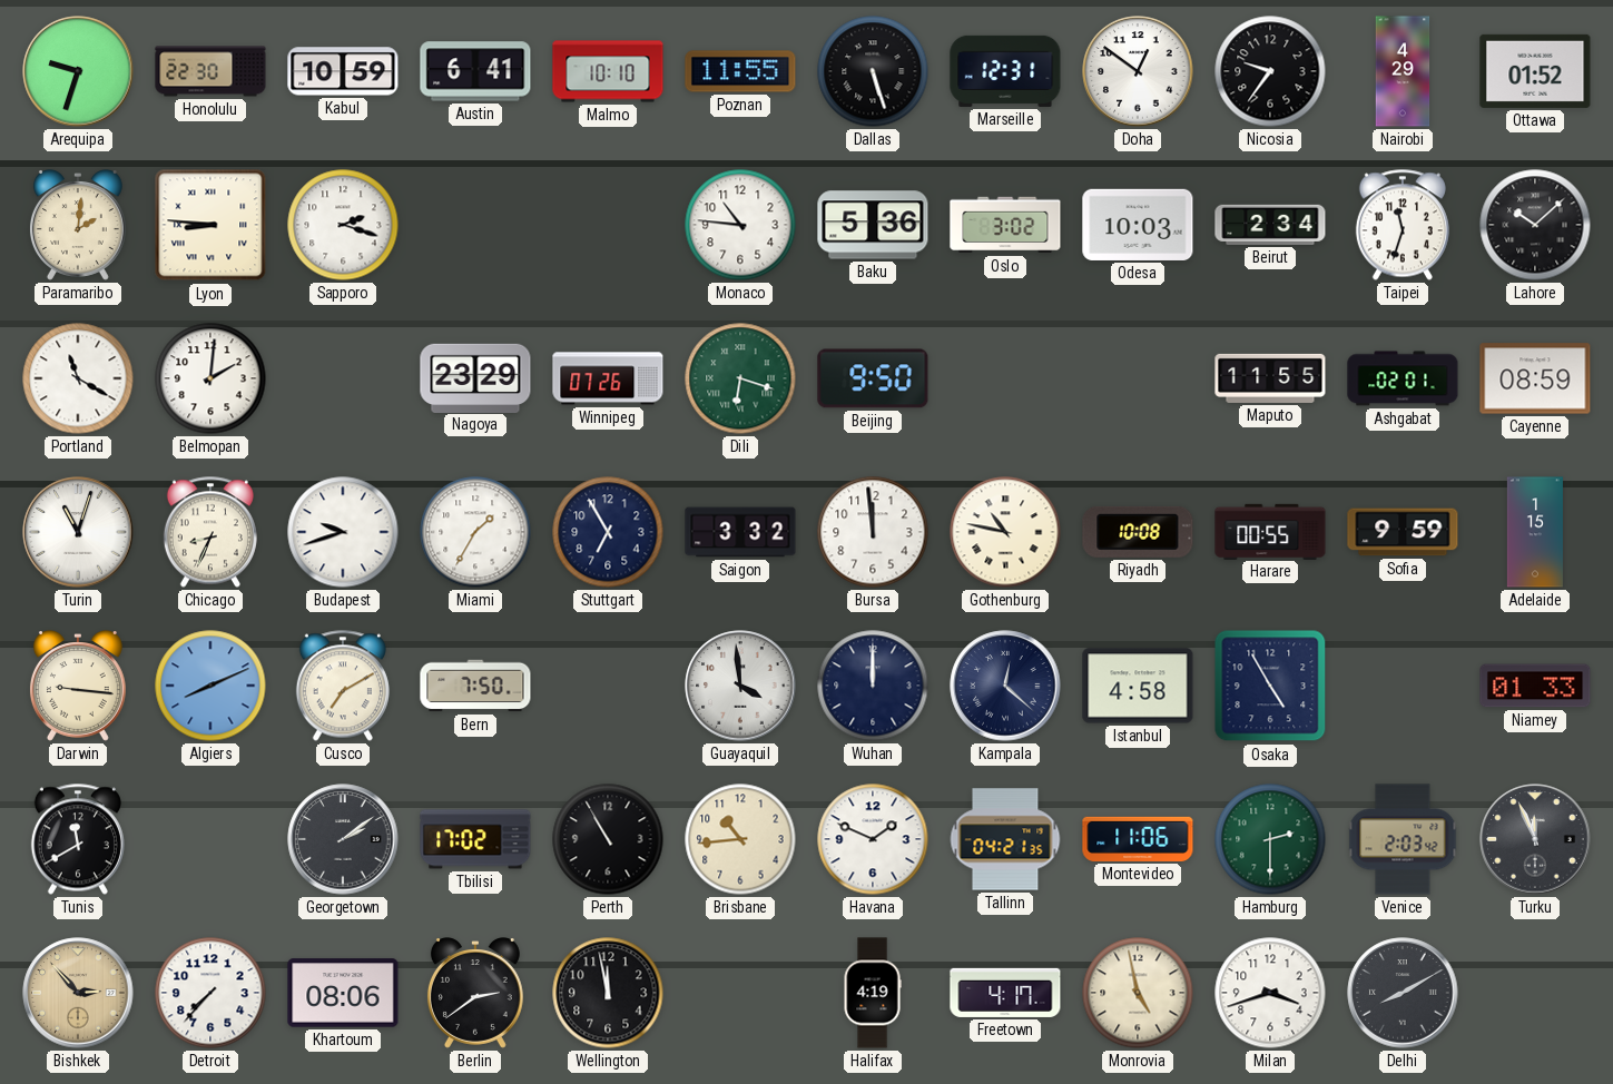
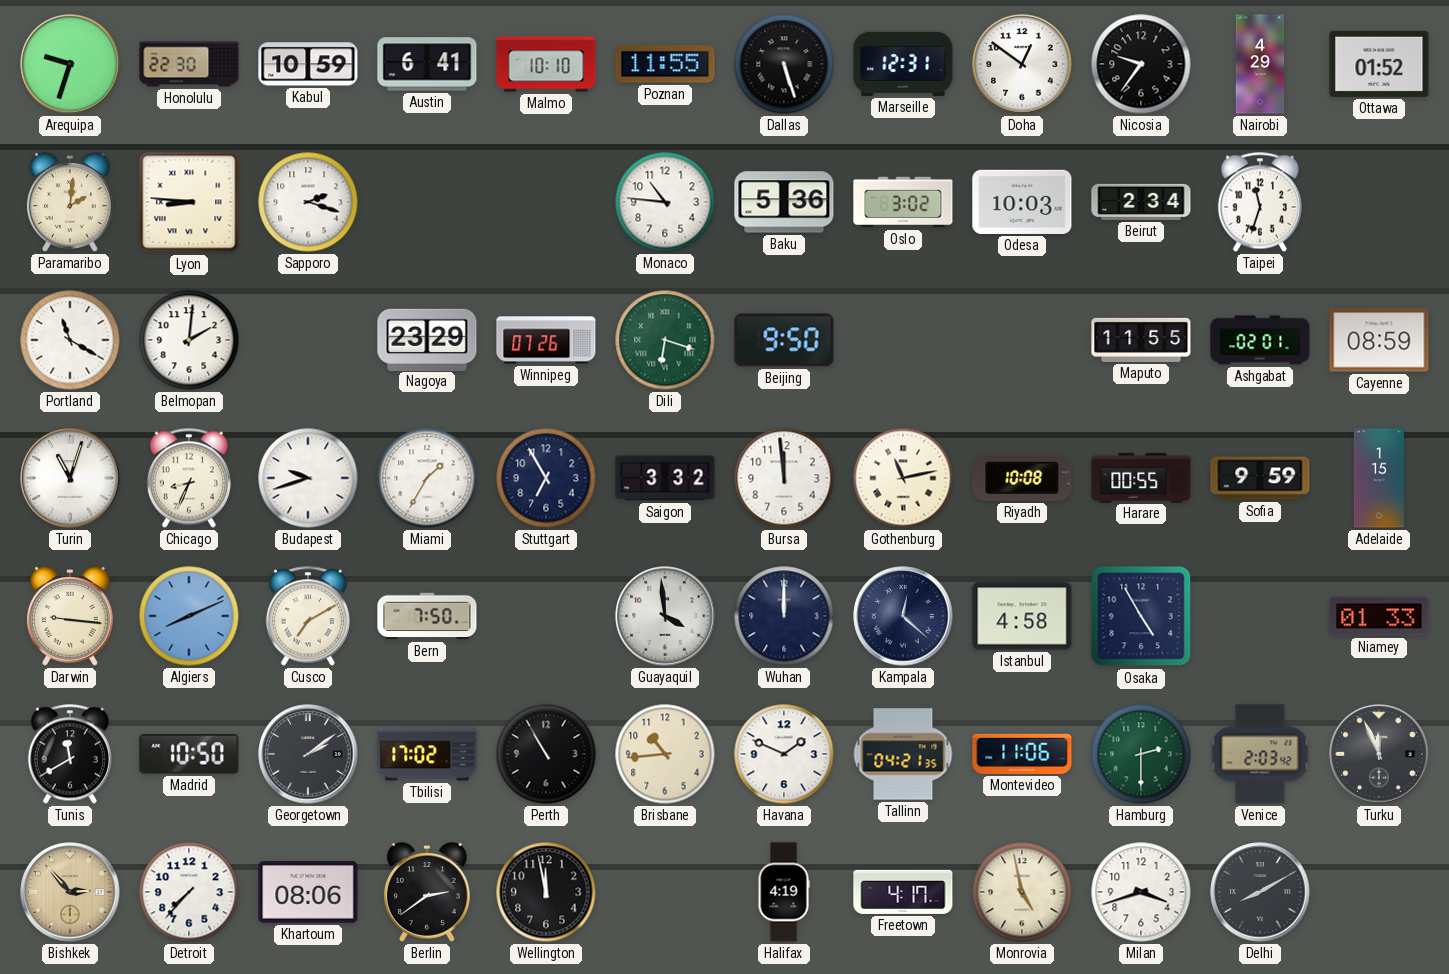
Lahore: 10:08 -> none (1535, 225)
Gothenburg: 10:47 -> 11:13 (903, 478)
Madrid: none -> 10:50 (189, 754)
